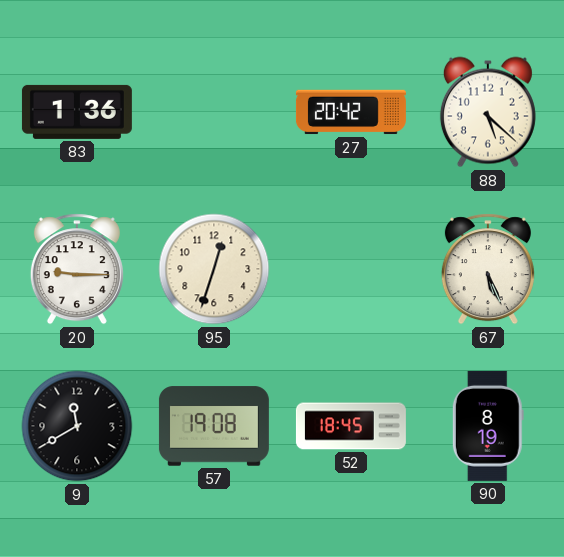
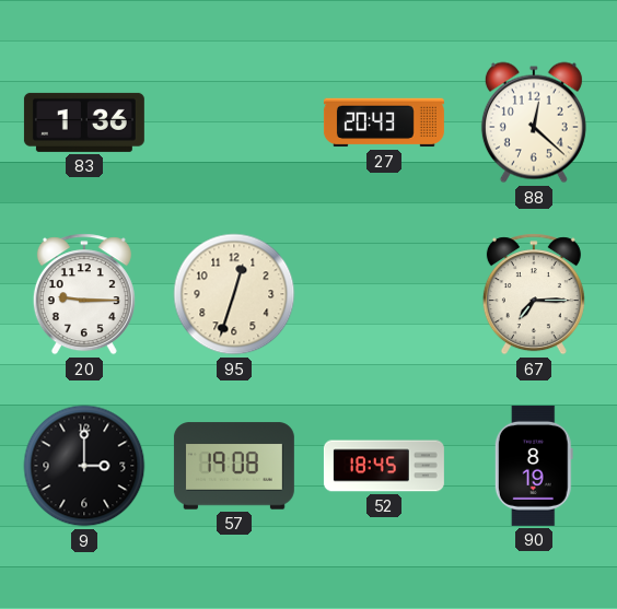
27: 20:42 -> 20:43 (384, 122)
88: 5:22 -> 12:22 (534, 122)
67: 5:26 -> 7:15 (534, 294)
9: 11:40 -> 3:00 (84, 466)
